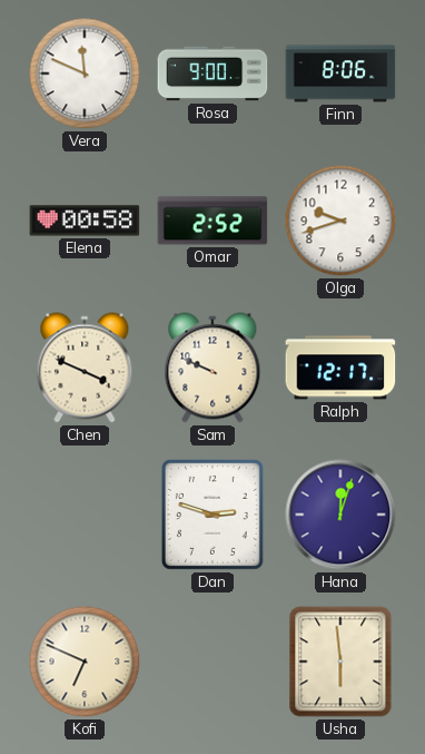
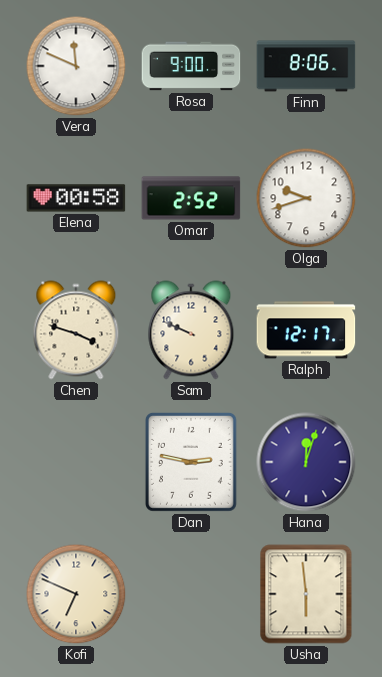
Chen: 3:49 -> 3:48 (76, 330)
Dan: 2:48 -> 2:47 (191, 462)
